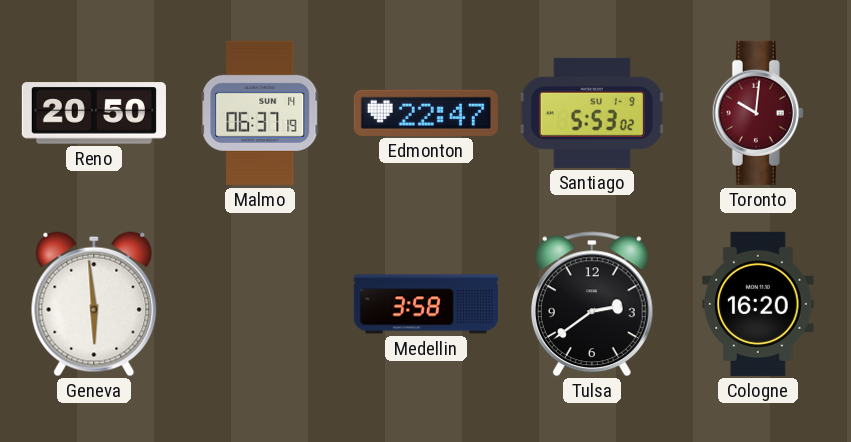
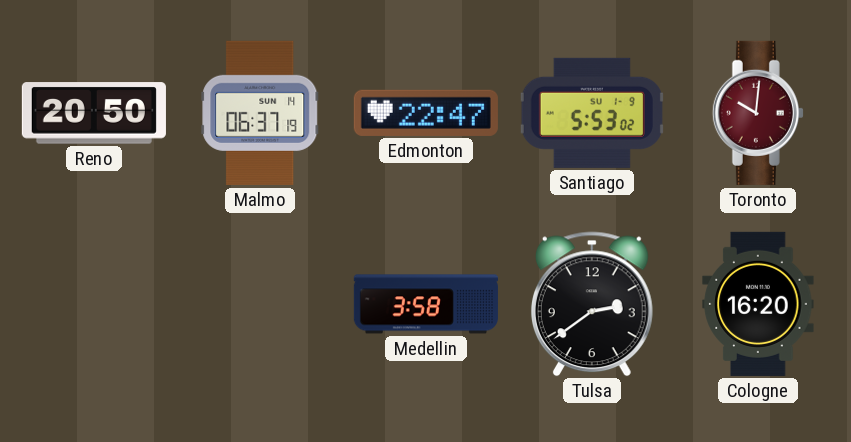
Geneva: 5:59 -> none (94, 304)
